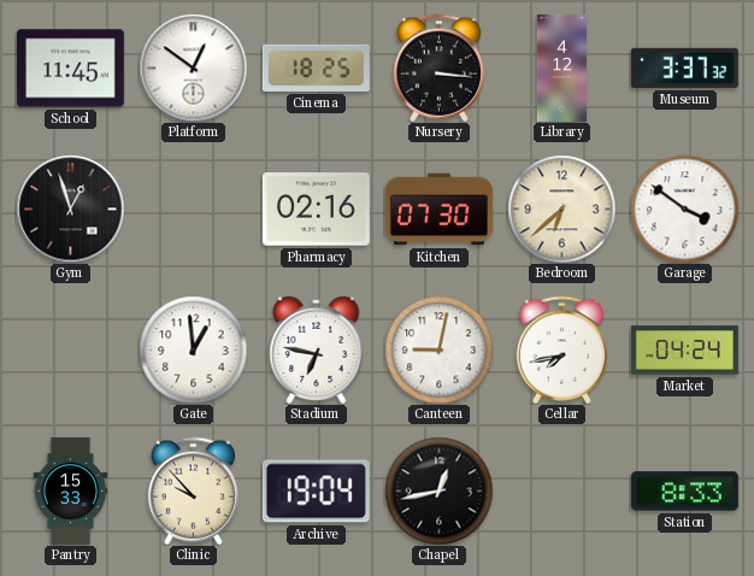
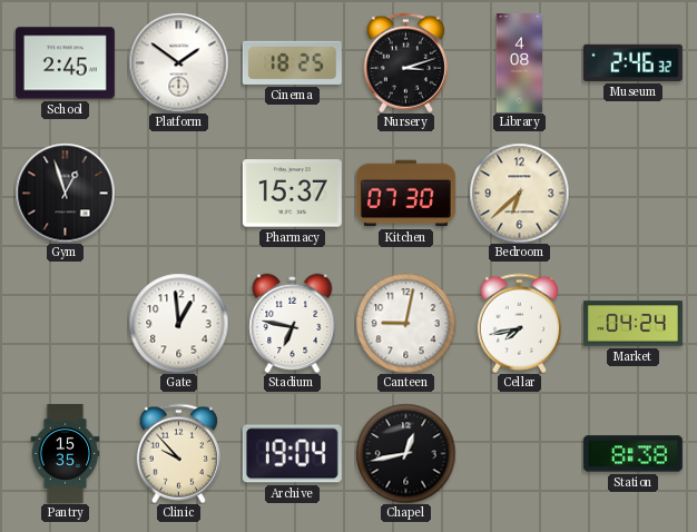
School: 11:45 -> 2:45 (65, 63)
Platform: 12:51 -> 1:51 (178, 62)
Nursery: 3:16 -> 3:12 (405, 62)
Library: 4:12 -> 4:08 (520, 62)
Museum: 3:37 -> 2:46 (632, 62)
Pharmacy: 02:16 -> 15:37 (292, 194)
Garage: 3:51 -> none (684, 208)
Pantry: 15:33 -> 15:35 (66, 453)
Station: 8:33 -> 8:38 (632, 454)
